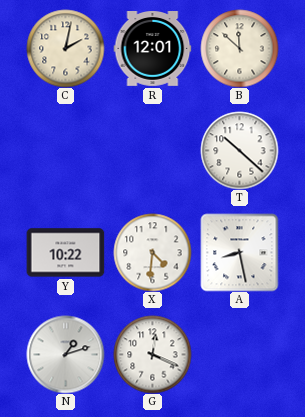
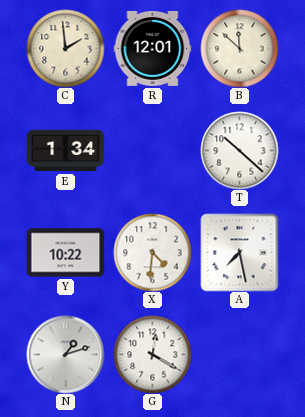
C: 2:02 -> 1:59 (65, 48)
E: none -> 1:34 (65, 151)
A: 8:28 -> 7:28 (239, 252)
G: 12:19 -> 12:20 (152, 354)
